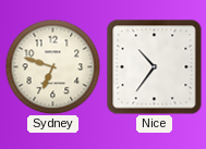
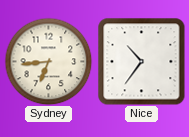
Sydney: 6:48 -> 6:44 (48, 61)
